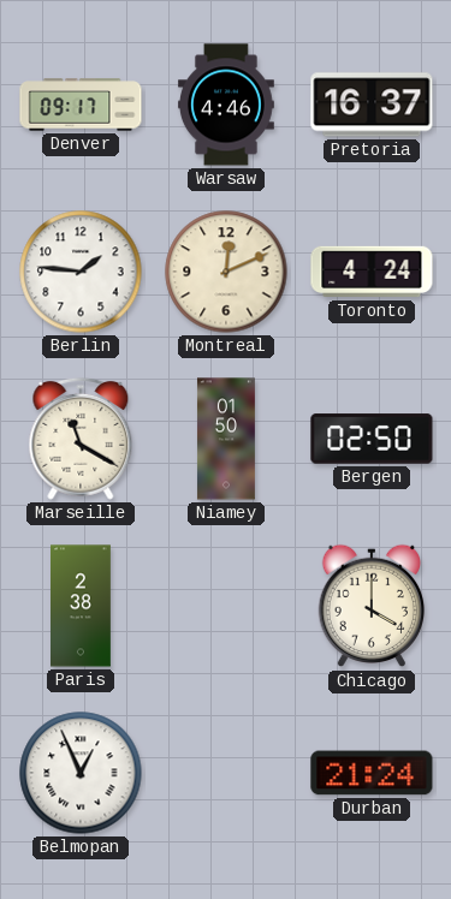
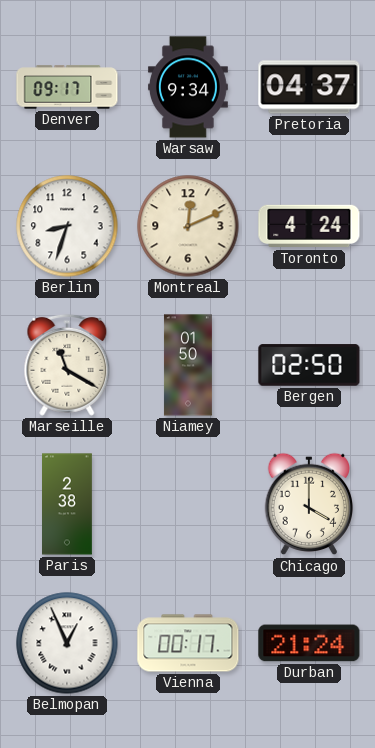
Warsaw: 4:46 -> 9:34 (188, 87)
Pretoria: 16:37 -> 04:37 (309, 87)
Berlin: 1:46 -> 8:33 (67, 226)
Vienna: none -> 00:17 (188, 643)
